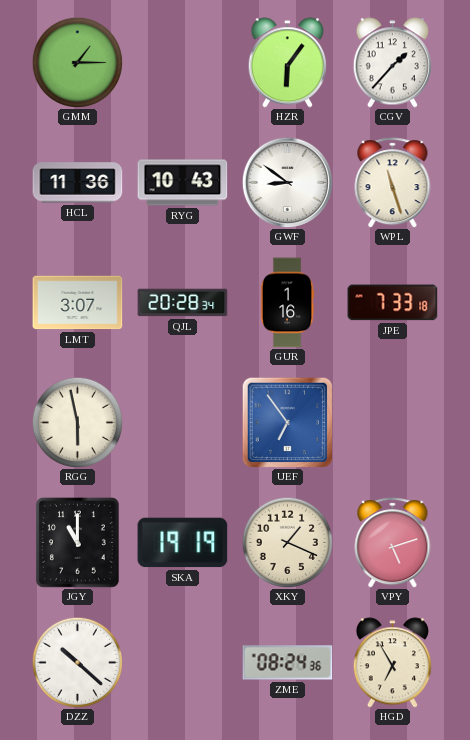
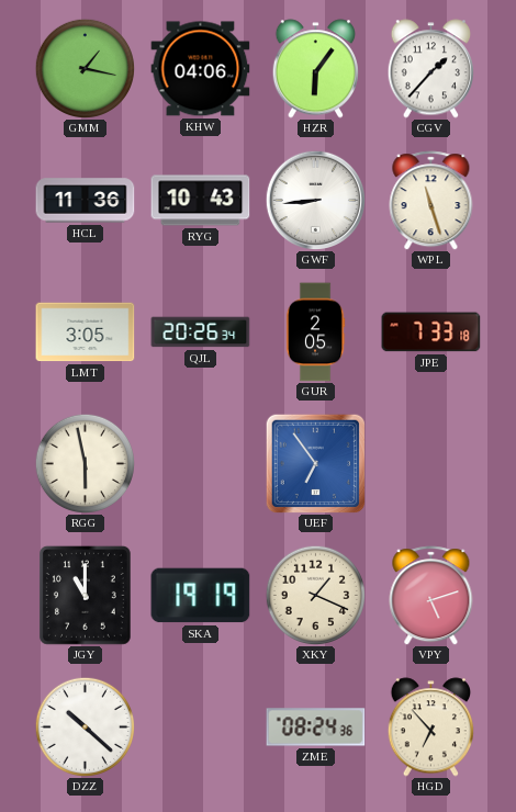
GMM: 1:15 -> 1:17 (85, 68)
KHW: none -> 04:06 (201, 69)
GWF: 8:51 -> 8:44 (315, 200)
LMT: 3:07 -> 3:05 (86, 332)
QJL: 20:28 -> 20:26 (201, 332)
GUR: 1:16 -> 2:05 (315, 332)
HGD: 6:55 -> 6:53 (430, 728)
